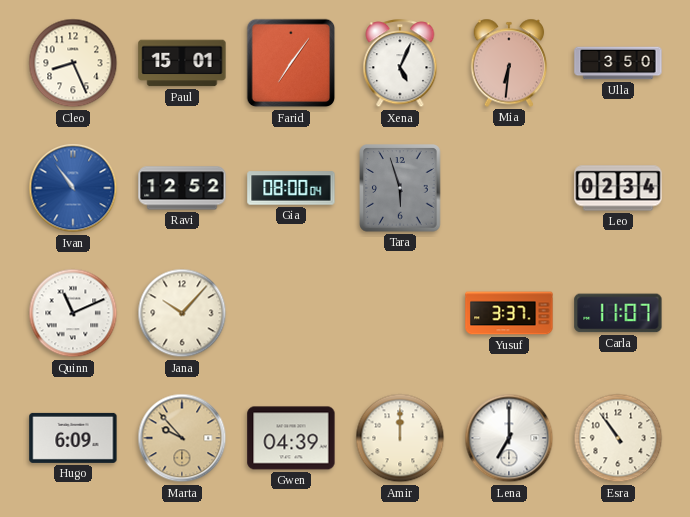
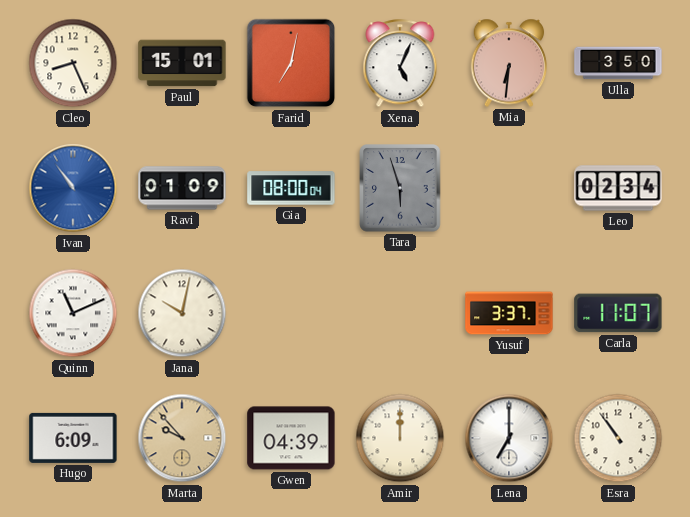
Farid: 7:06 -> 7:02 (291, 63)
Ravi: 12:52 -> 01:09 (182, 188)
Jana: 10:07 -> 10:02 (182, 313)
